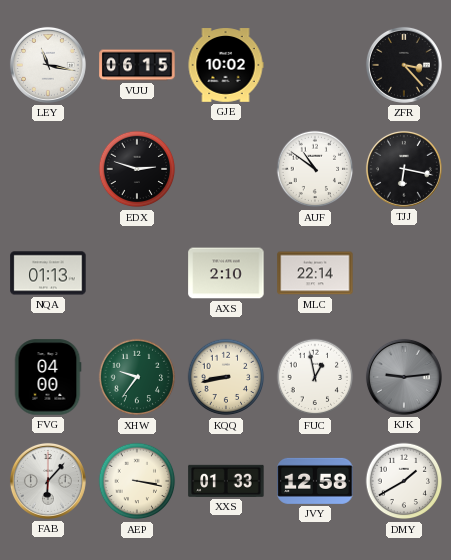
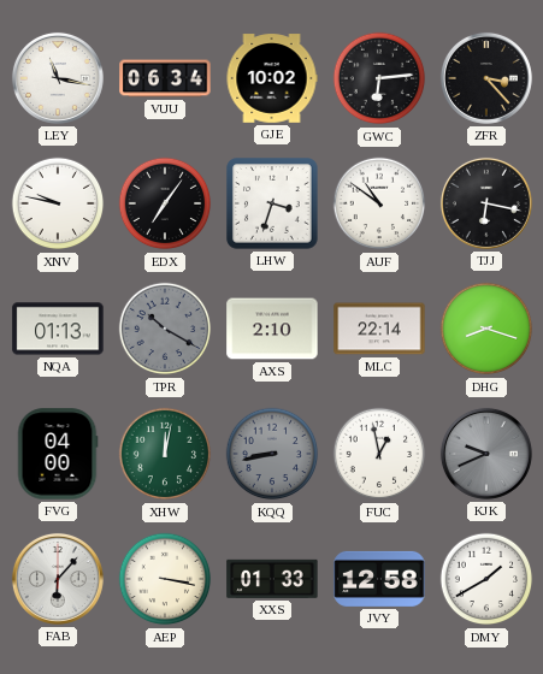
VUU: 06:15 -> 06:34 (165, 78)
GWC: none -> 6:14 (379, 78)
XNV: none -> 9:47 (58, 203)
EDX: 2:48 -> 7:06 (165, 203)
LHW: none -> 3:33 (272, 203)
TPR: none -> 10:20 (165, 329)
DHG: none -> 8:18 (486, 329)
XHW: 9:36 -> 12:02 (165, 454)
KQQ dial: cream -> grey (272, 454)
KJK: 9:14 -> 9:41 (486, 454)
